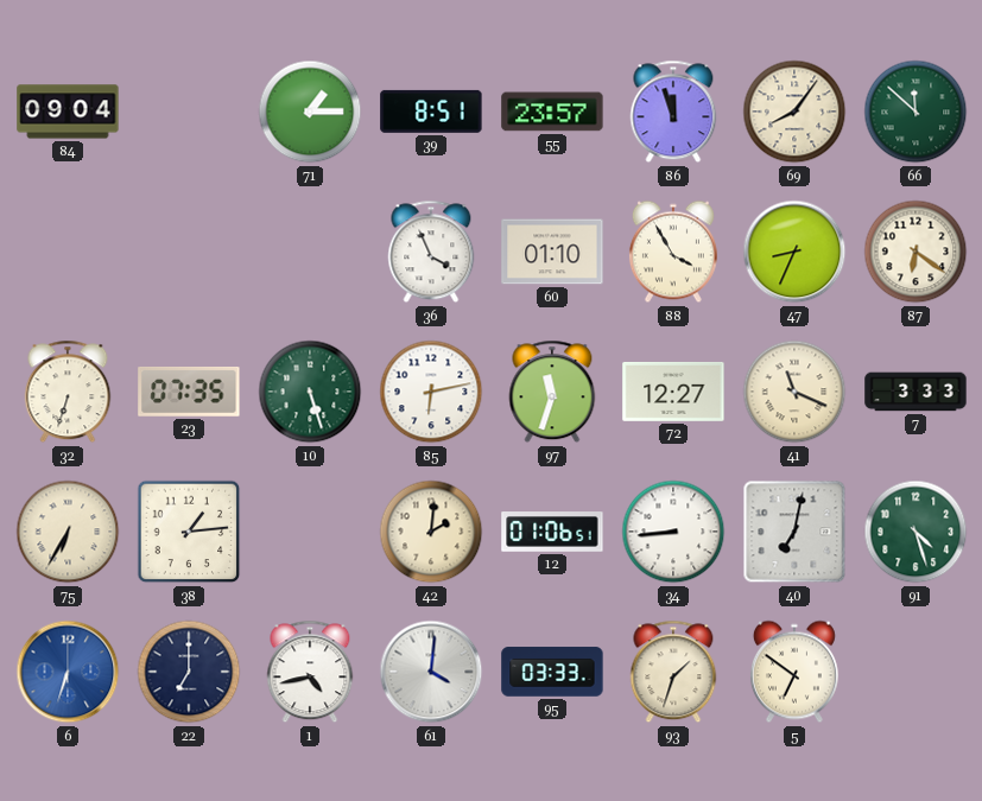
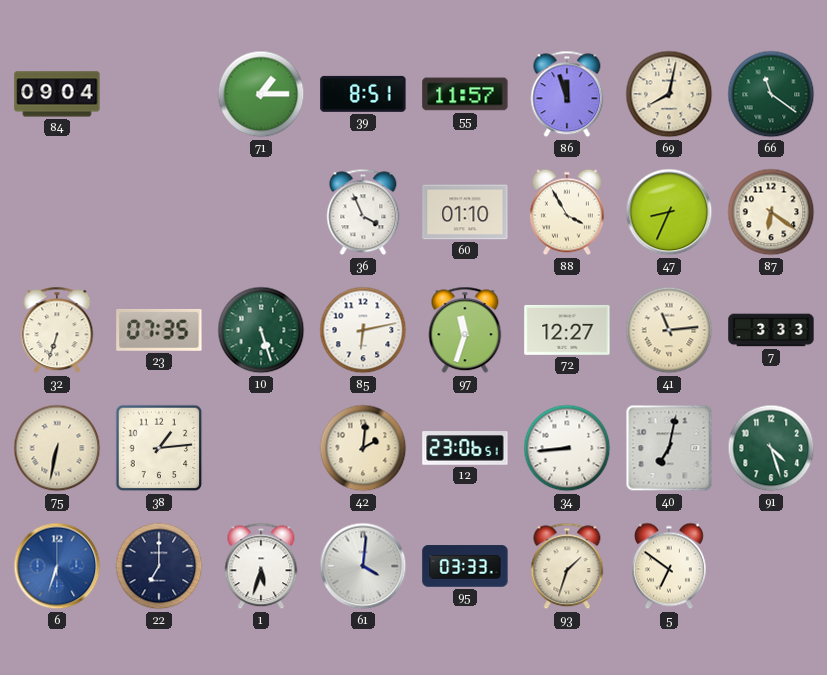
55: 23:57 -> 11:57 (465, 94)
69: 8:06 -> 8:02 (669, 94)
66: 11:52 -> 11:21 (771, 94)
41: 11:19 -> 11:14 (669, 330)
75: 6:35 -> 6:32 (57, 448)
12: 01:06 -> 23:06 (465, 448)
1: 4:43 -> 5:33 (261, 566)
